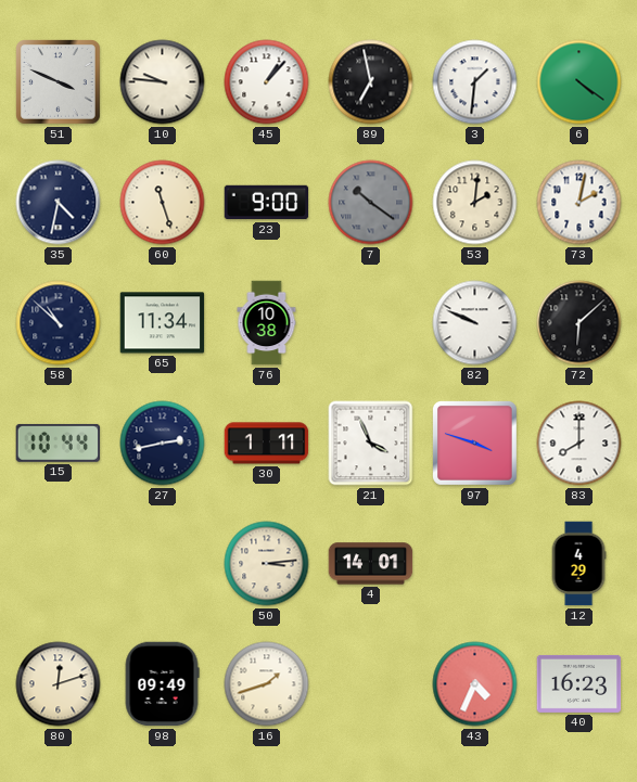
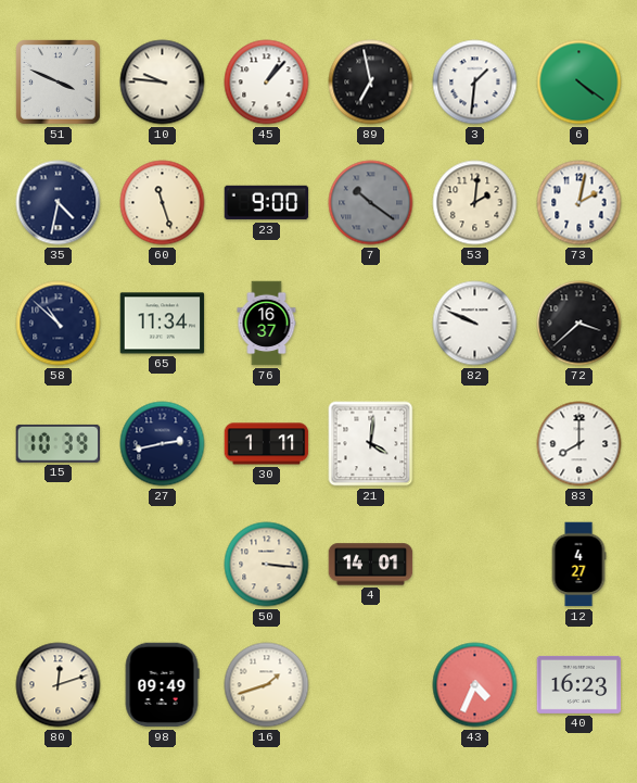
76: 10:38 -> 16:37 (267, 324)
72: 6:08 -> 3:38 (579, 324)
15: 10:44 -> 10:39 (59, 443)
21: 3:56 -> 4:01 (371, 444)
97: 3:48 -> none (475, 444)
50: 3:14 -> 3:16 (267, 565)
12: 4:29 -> 4:27 (578, 565)
